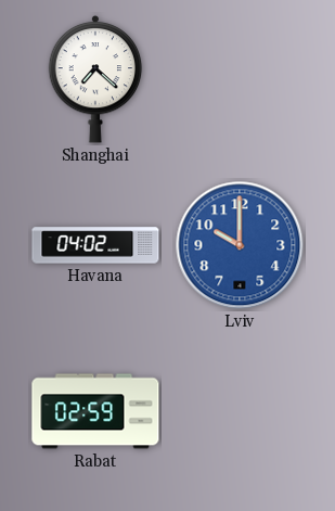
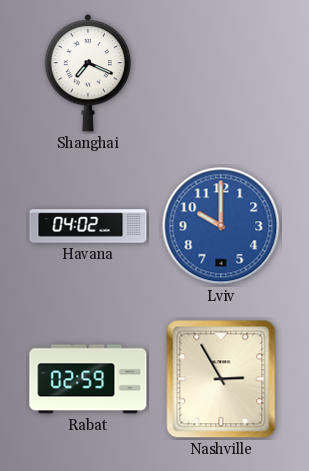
Shanghai: 7:22 -> 7:19 (88, 73)
Nashville: none -> 2:55 (221, 379)
